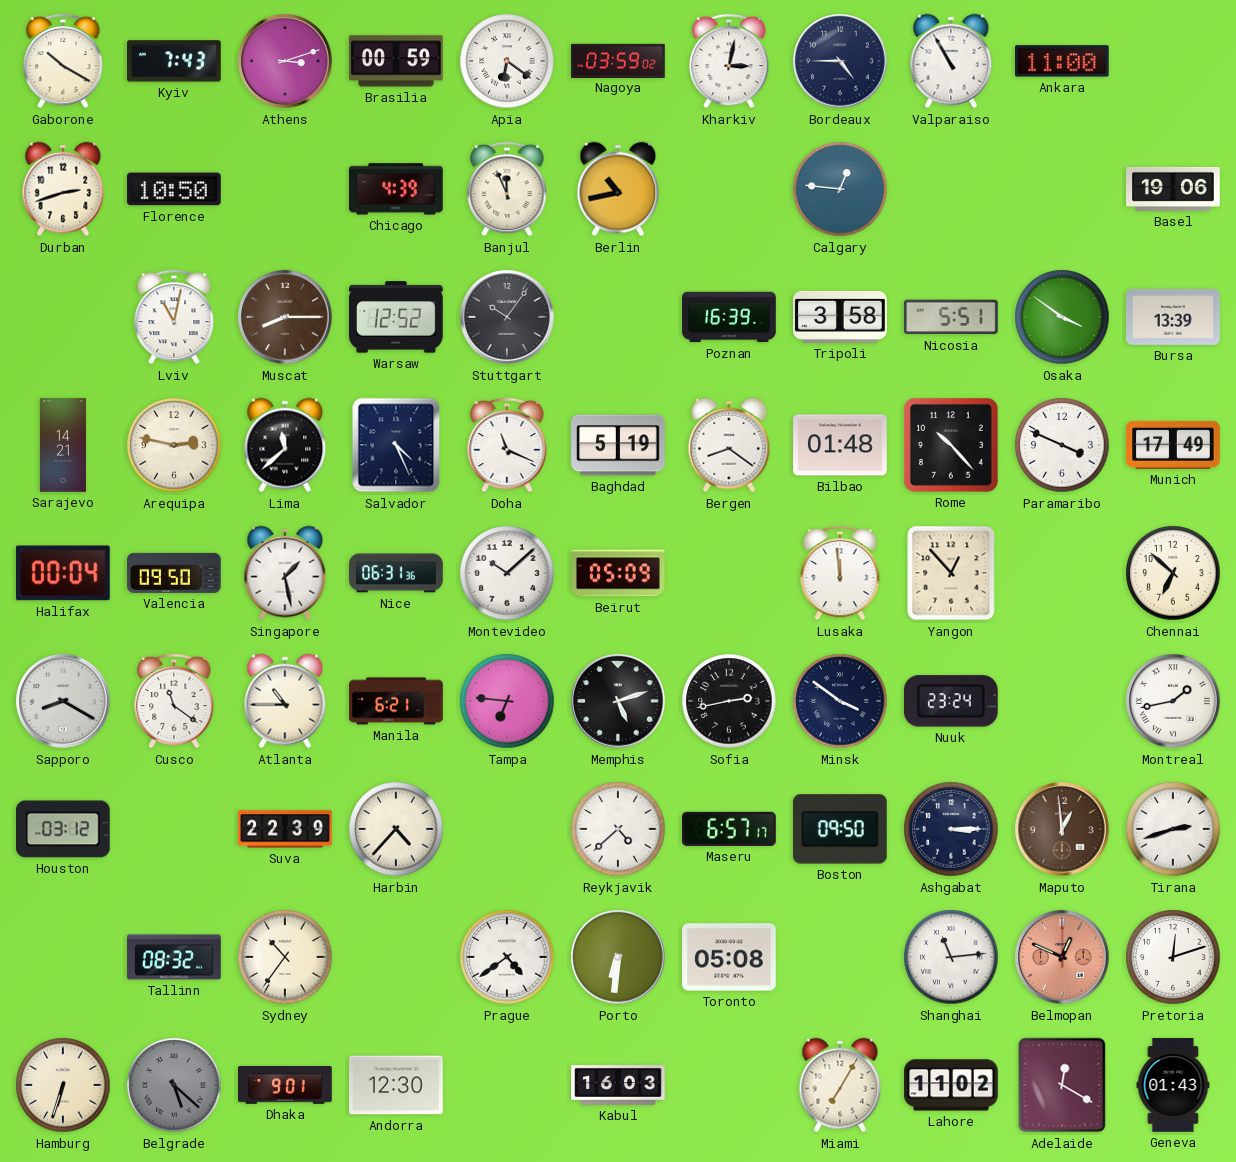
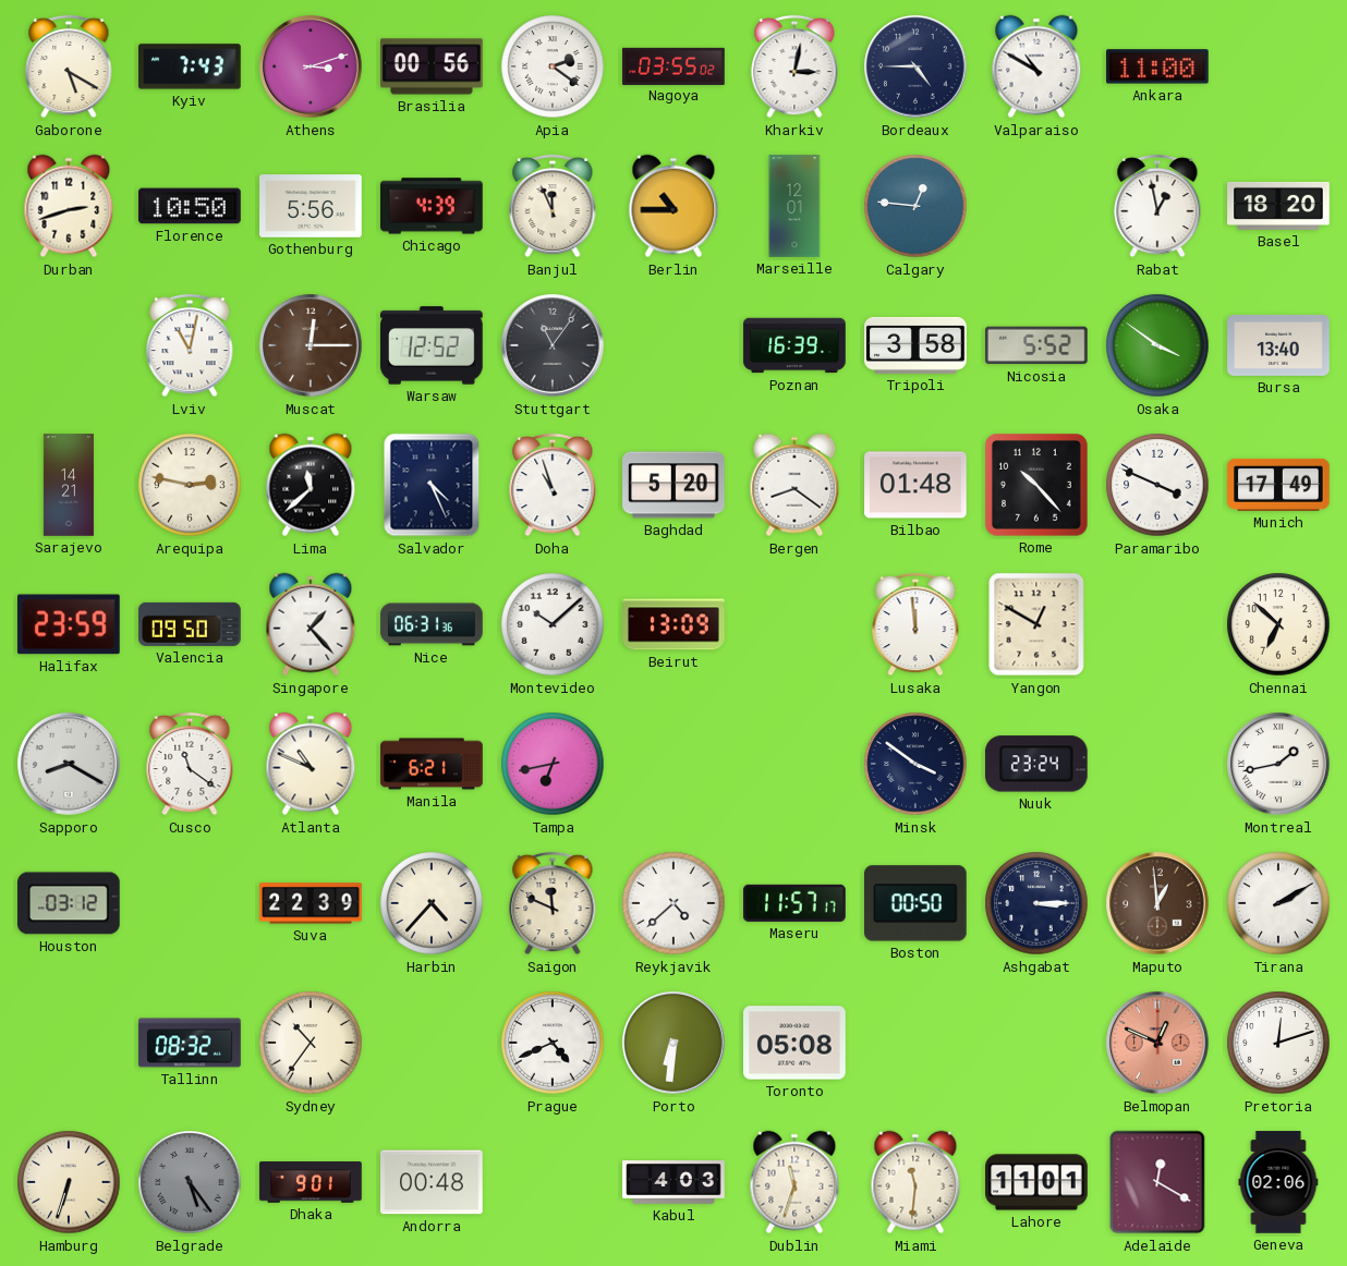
Gaborone: 10:20 -> 5:20 (69, 66)
Brasilia: 00:59 -> 00:56 (432, 66)
Apia: 6:21 -> 2:21 (553, 66)
Nagoya: 03:59 -> 03:55 (673, 65)
Valparaiso: 10:55 -> 10:50 (1036, 66)
Gothenburg: none -> 5:56 (311, 206)
Berlin: 10:43 -> 10:45 (673, 206)
Marseille: none -> 12:01 (794, 206)
Rabat: none -> 12:58 (1157, 206)
Basel: 19:06 -> 18:20 (1278, 206)
Muscat: 8:15 -> 12:15 (311, 345)
Stuttgart: 10:06 -> 11:06 (553, 345)
Nicosia: 5:51 -> 5:52 (1036, 345)
Bursa: 13:39 -> 13:40 (1278, 345)
Doha: 11:19 -> 10:57 (553, 485)
Baghdad: 5:19 -> 5:20 (673, 485)
Halifax: 00:04 -> 23:59 (69, 624)
Singapore: 1:28 -> 1:23 (311, 624)
Beirut: 05:09 -> 13:09 (673, 624)
Yangon: 12:53 -> 12:50 (1036, 624)
Atlanta: 10:45 -> 10:49 (311, 764)
Tampa: 6:46 -> 6:43 (553, 764)
Memphis: 5:12 -> none (618, 701)
Sofia: 2:43 -> none (729, 701)
Saigon: none -> 11:49 (553, 903)
Maseru: 6:57 -> 11:57 (796, 903)
Boston: 09:50 -> 00:50 (917, 903)
Tirana: 2:42 -> 2:10 (1278, 903)
Prague: 4:39 -> 4:41 (553, 1043)
Shanghai: 11:14 -> none (951, 957)
Belgrade: 5:22 -> 5:24 (190, 1182)
Andorra: 12:30 -> 00:48 (433, 1182)
Kabul: 16:03 -> 4:03 (673, 1182)
Dublin: none -> 11:33 (794, 1182)
Miami: 7:05 -> 11:31 (915, 1182)
Lahore: 11:02 -> 11:01 (1036, 1182)
Geneva: 01:43 -> 02:06 (1278, 1182)
